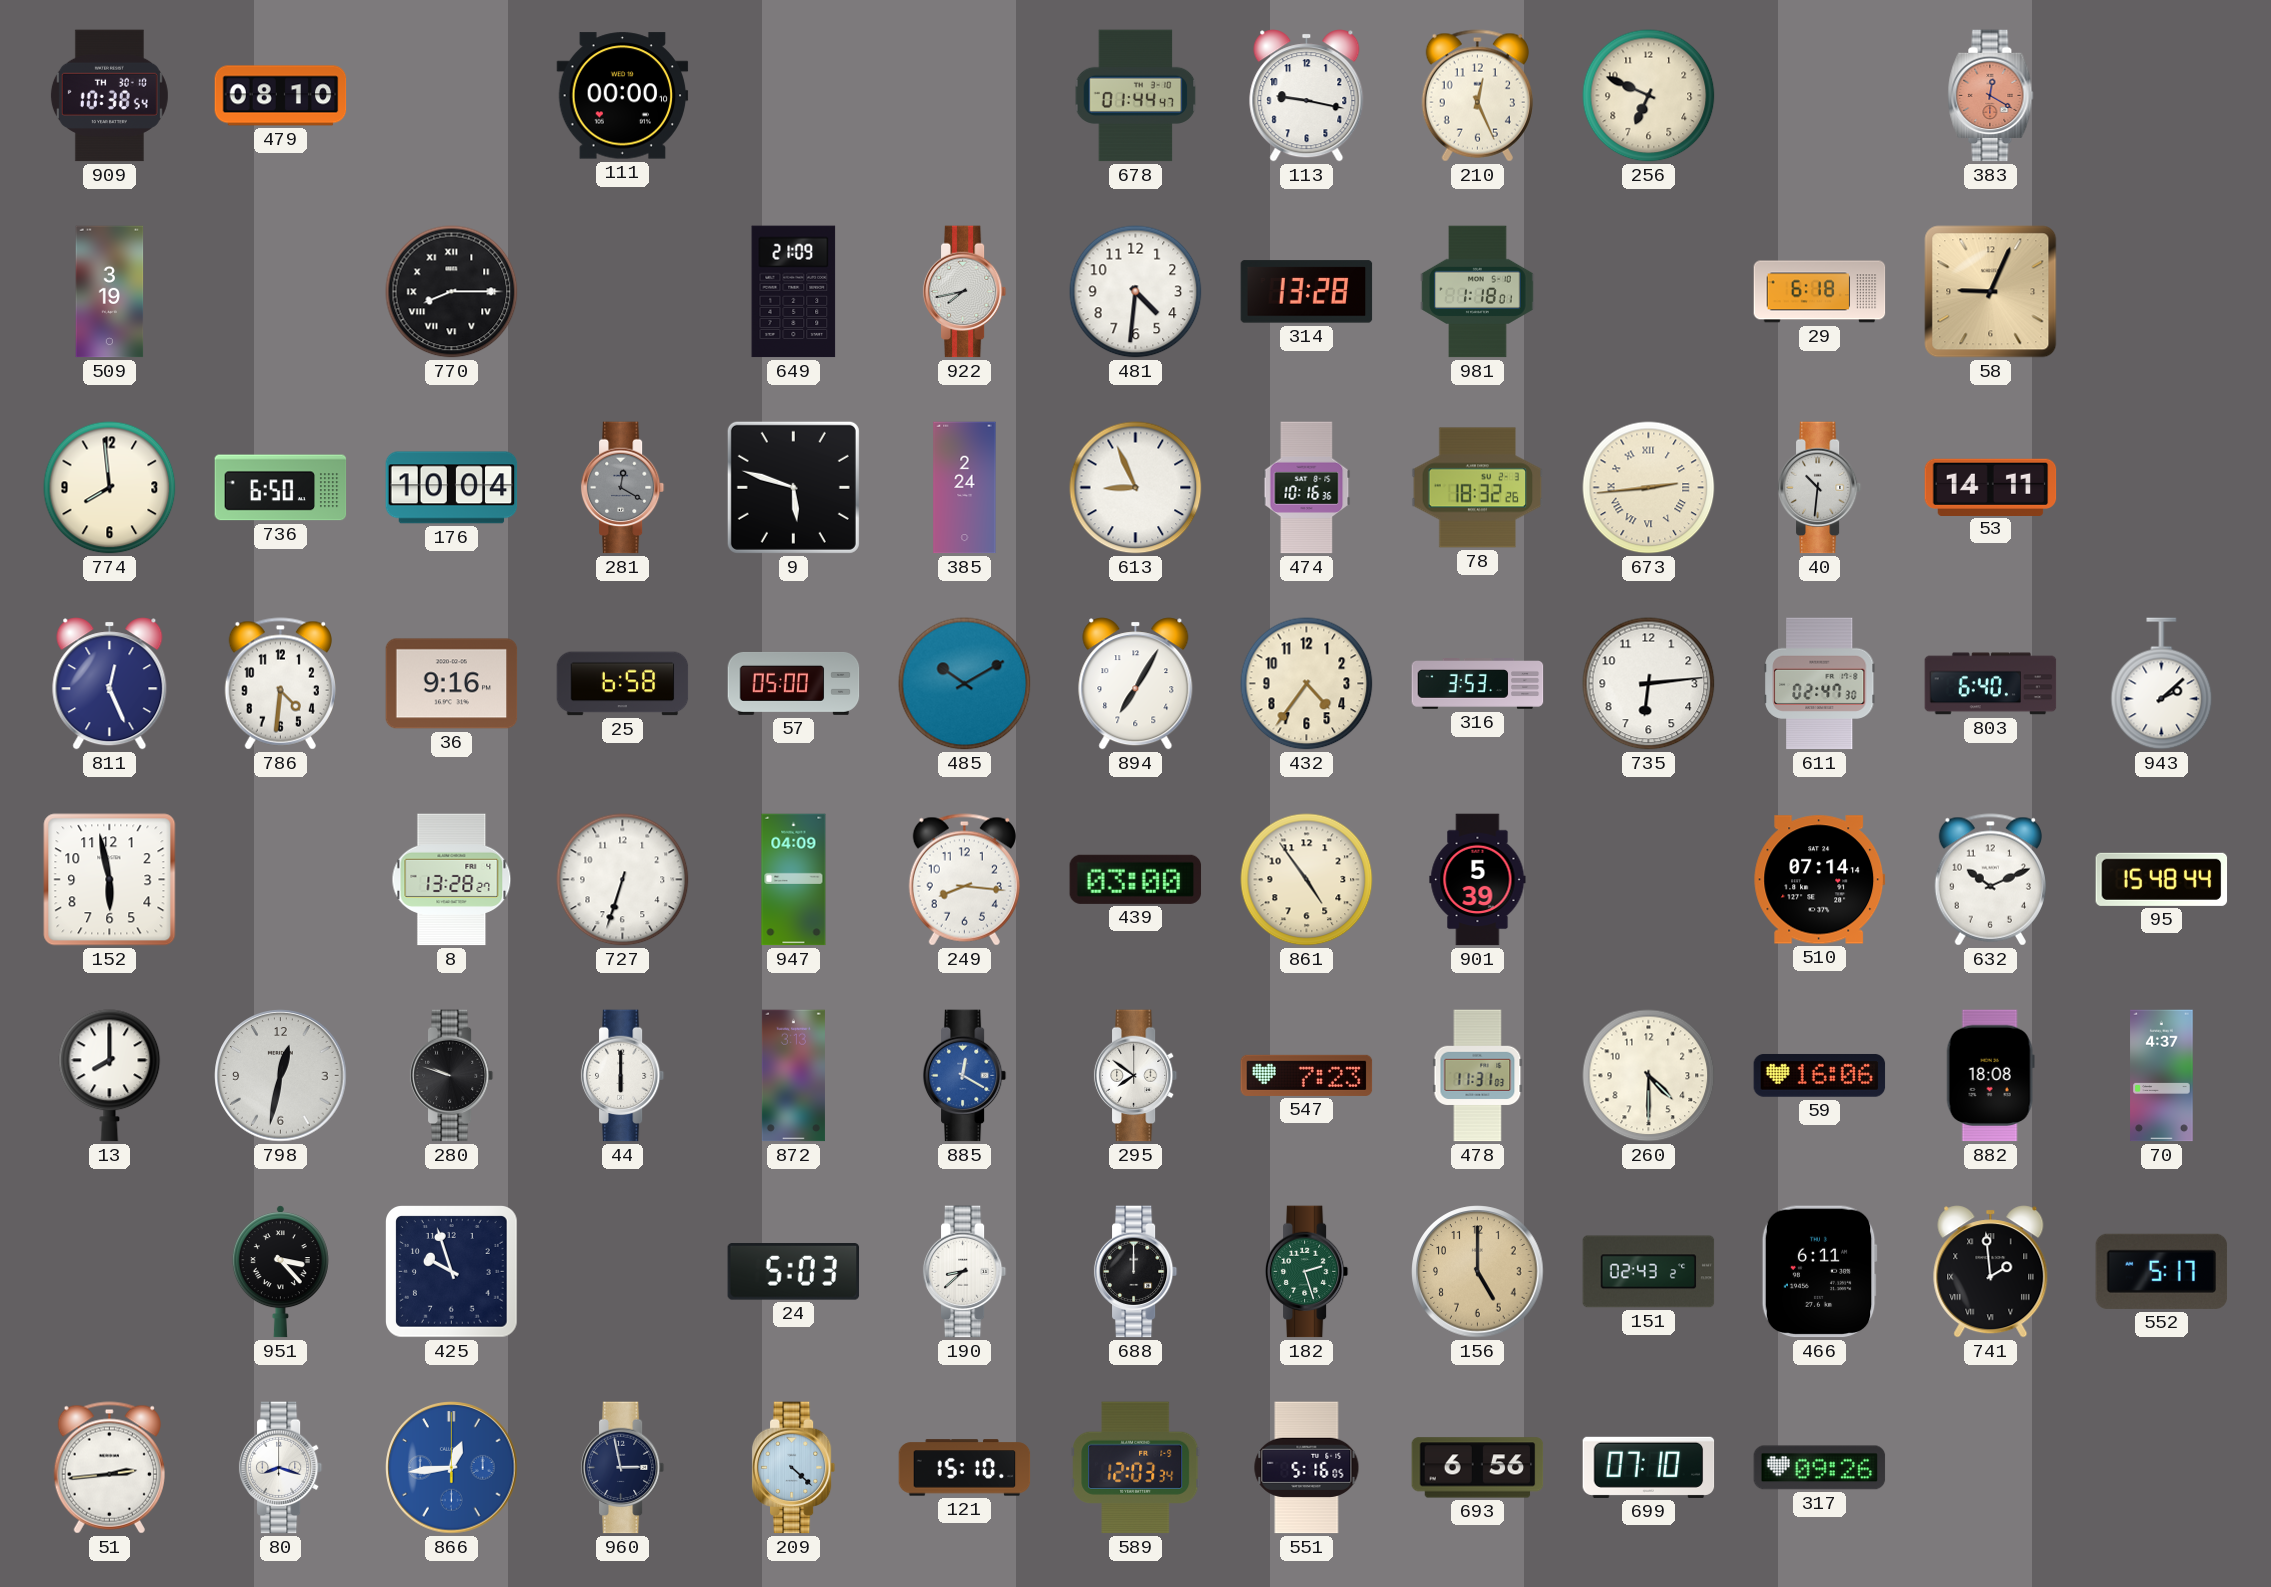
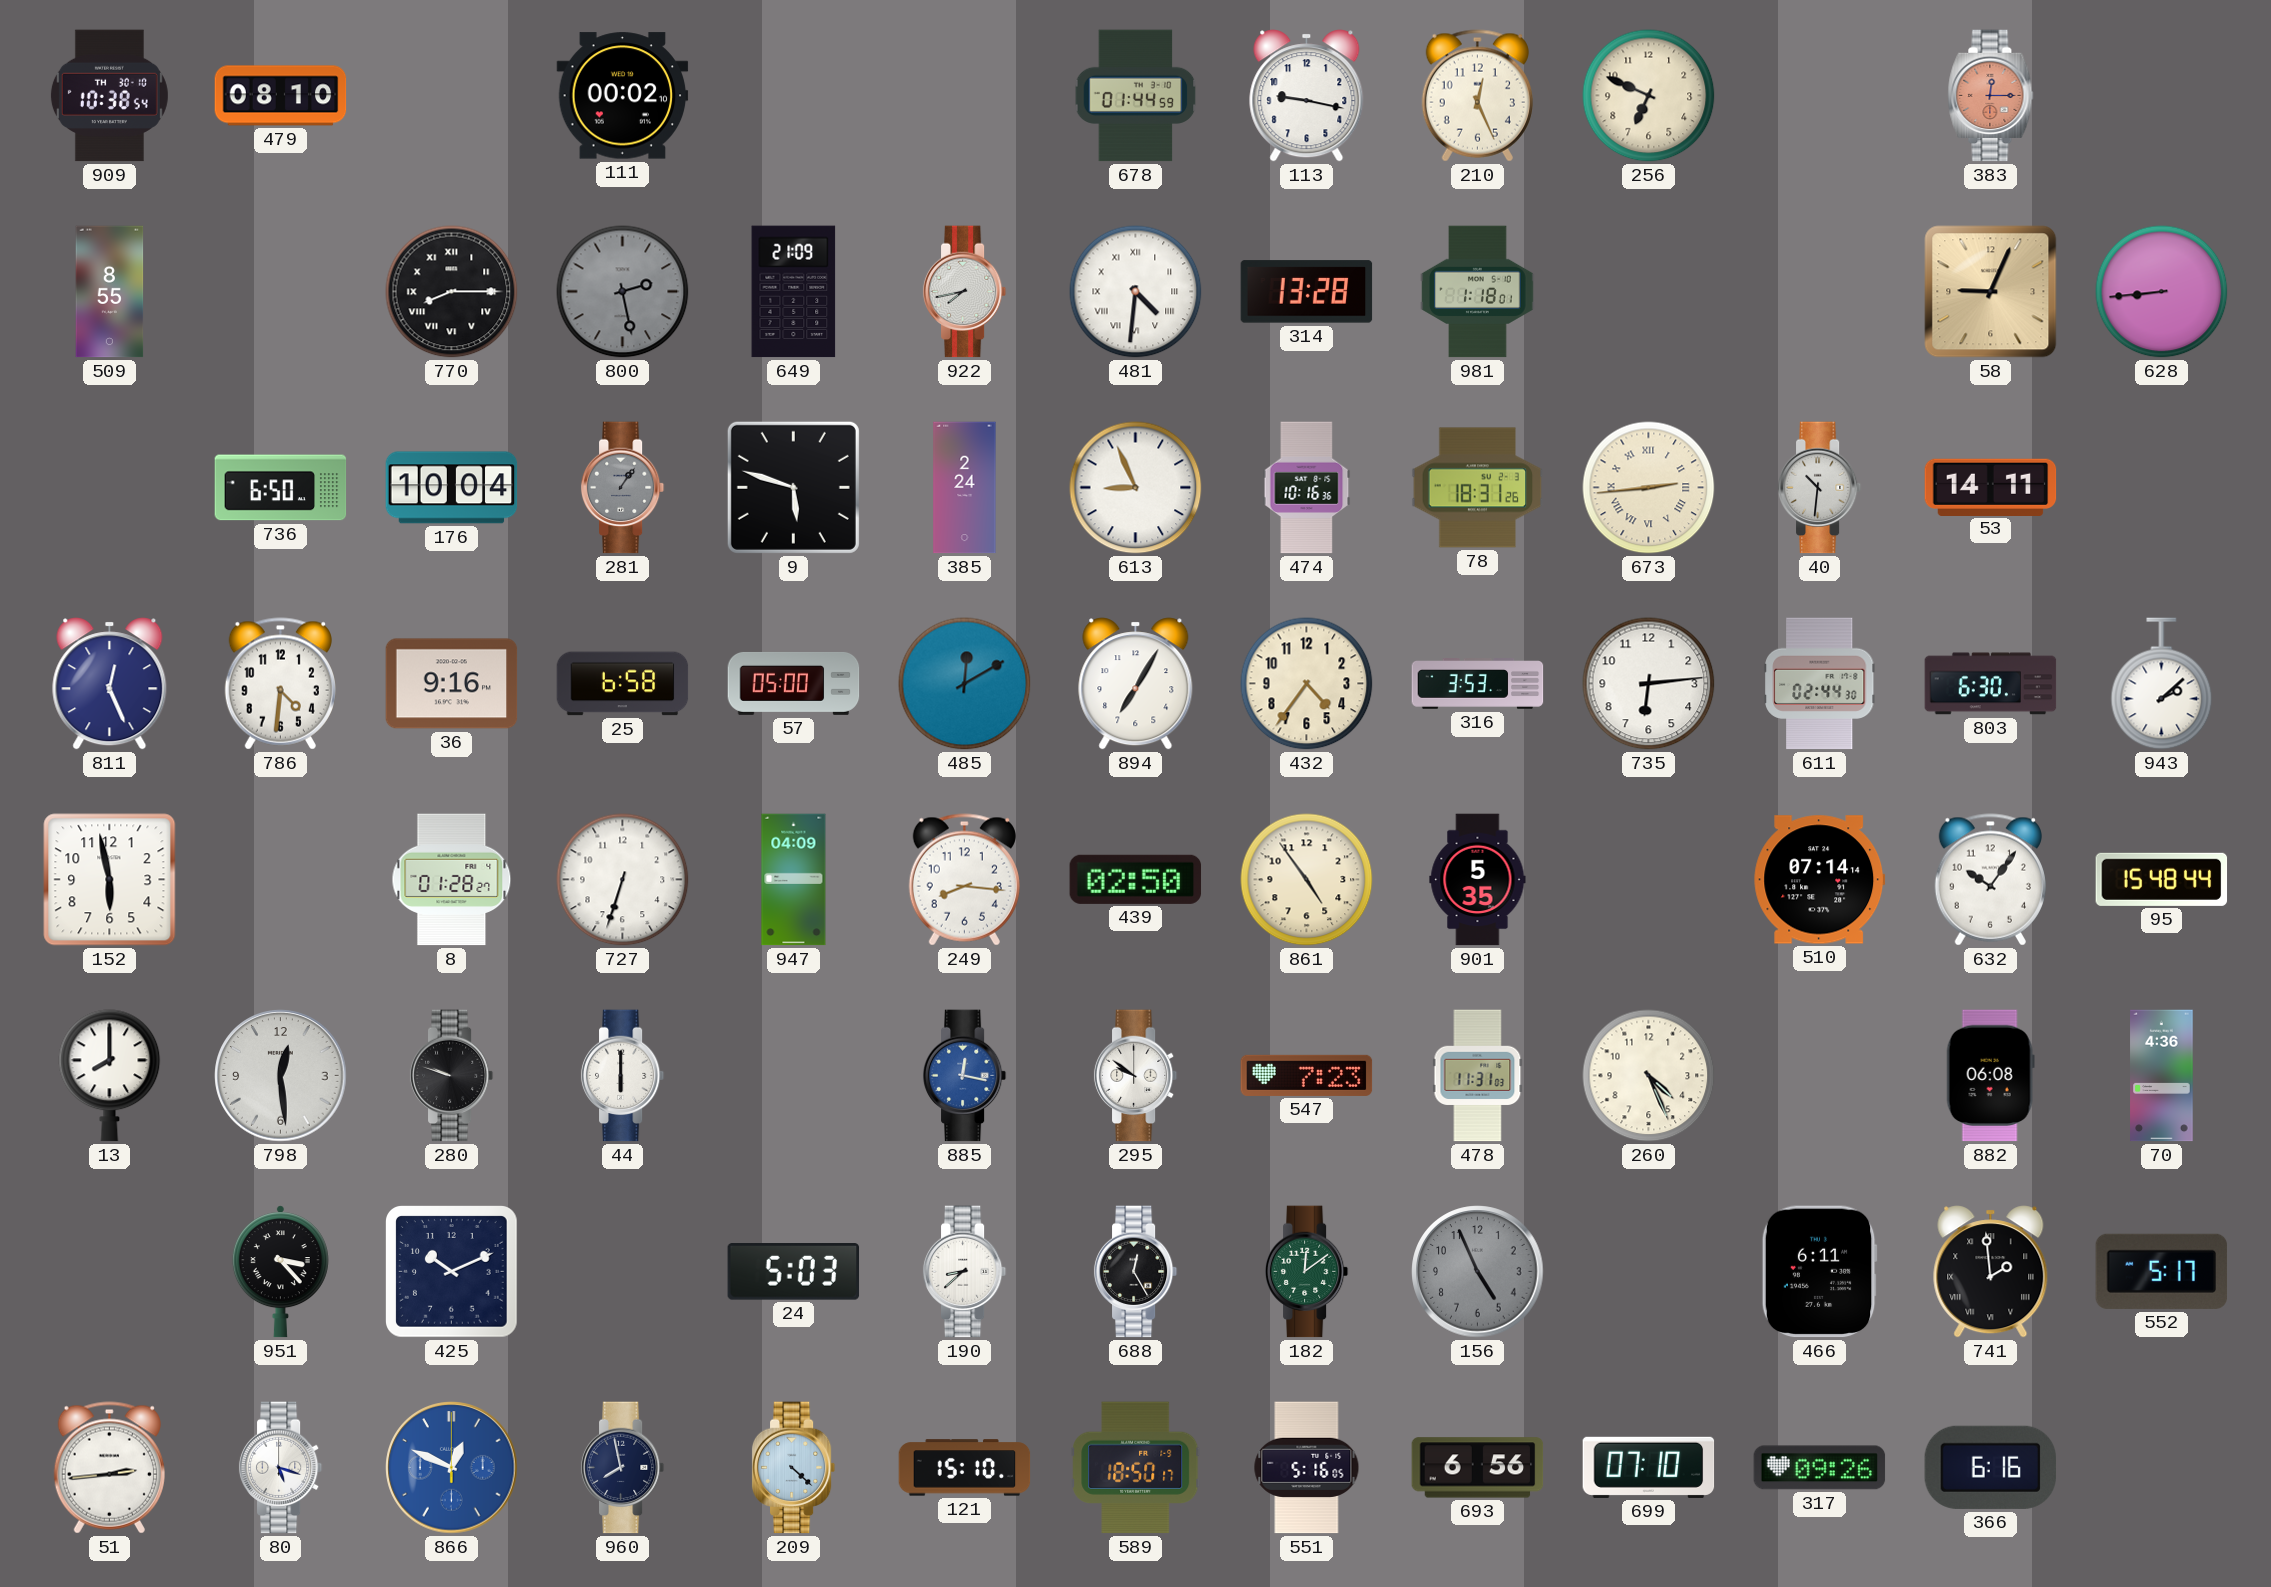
111: 00:00 -> 00:02 (623, 96)
678: 01:44:47 -> 01:44:59 (1136, 96)
383: 12:20 -> 12:15 (1991, 96)
509: 3:19 -> 8:55 (110, 292)
800: none -> 2:28 (623, 292)
481 numerals: Arabic -> Roman (1136, 292)
29: 6:18 -> none (1820, 292)
628: none -> 8:44 (2162, 292)
774: 7:59 -> none (110, 488)
281: 12:20 -> 1:06 (623, 488)
78: 18:32 -> 18:31 (1478, 488)
485: 10:10 -> 12:10 (965, 684)
611: 02:47 -> 02:44 (1820, 684)
803: 6:40 -> 6:30 (1991, 684)
8: 13:28 -> 01:28 (452, 880)
439: 03:00 -> 02:50 (1136, 879)
901: 5:39 -> 5:35 (1478, 880)
632: 10:11 -> 10:06 (1990, 880)
798: 12:32 -> 12:29 (281, 1076)
872: 3:13 -> none (793, 1076)
885: 12:20 -> 12:17 (965, 1076)
295: 7:51 -> 9:51 (1136, 1076)
260: 4:30 -> 4:26 (1649, 1076)
59: 16:06 -> none (1820, 1075)
882: 18:08 -> 06:08 (1990, 1076)
70: 4:37 -> 4:36 (2162, 1076)
425: 9:57 -> 10:11 (452, 1272)
688: 12:00 -> 12:25 (1136, 1272)
182: 2:27 -> 12:09 (1307, 1272)
156: 5:00 -> 4:56 (1478, 1272)
156 dial: champagne -> grey (1478, 1272)
151: 02:43 -> none (1649, 1272)
80: 8:18 -> 5:18 (281, 1468)
866: 12:44 -> 12:49 (452, 1468)
960: 2:58 -> 7:58 (623, 1468)
589: 12:03 -> 18:50 (1136, 1468)
366: none -> 6:16 (1991, 1467)
